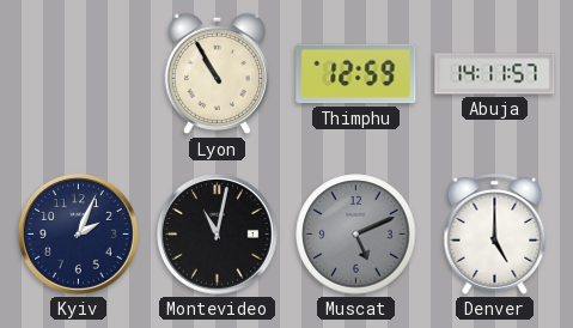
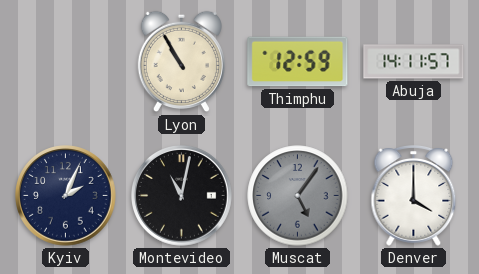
Muscat: 5:11 -> 5:06 (298, 196)
Denver: 5:00 -> 4:00 (414, 196)
